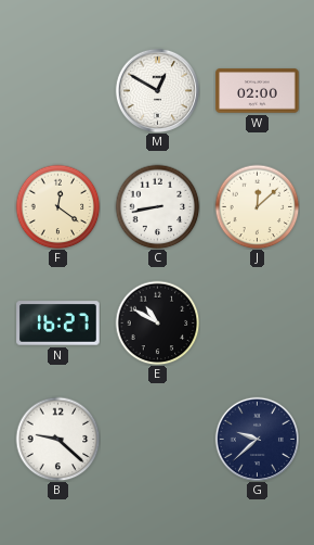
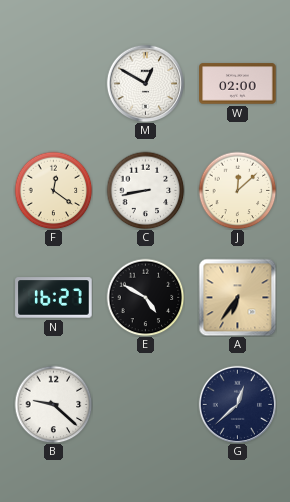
E: 10:50 -> 4:50 (145, 297)
A: none -> 6:36 (237, 297)
G: 9:38 -> 12:38 (237, 404)
